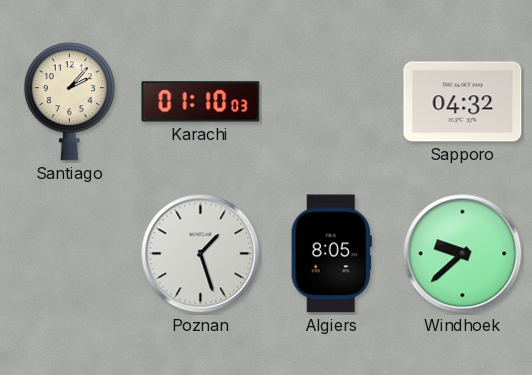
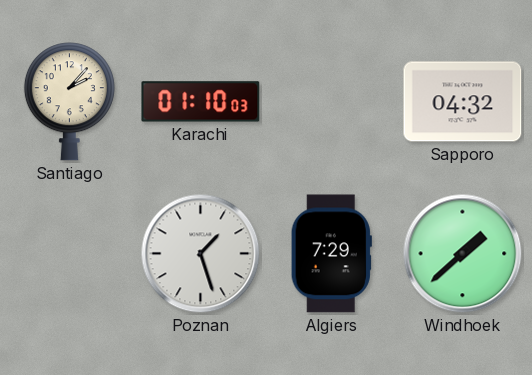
Algiers: 8:05 -> 7:29 (331, 254)
Windhoek: 9:38 -> 1:38 (463, 254)
